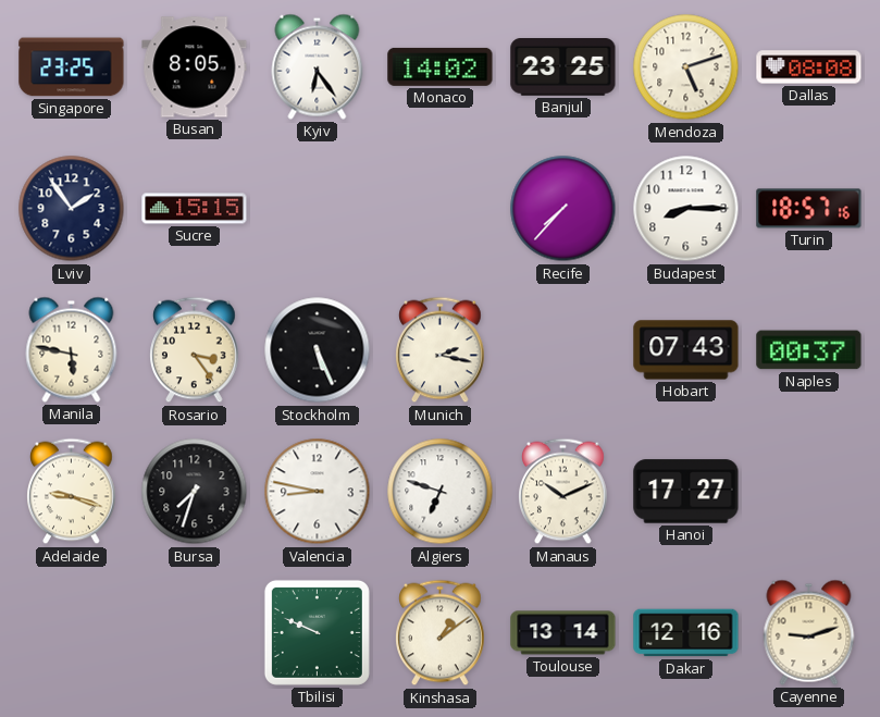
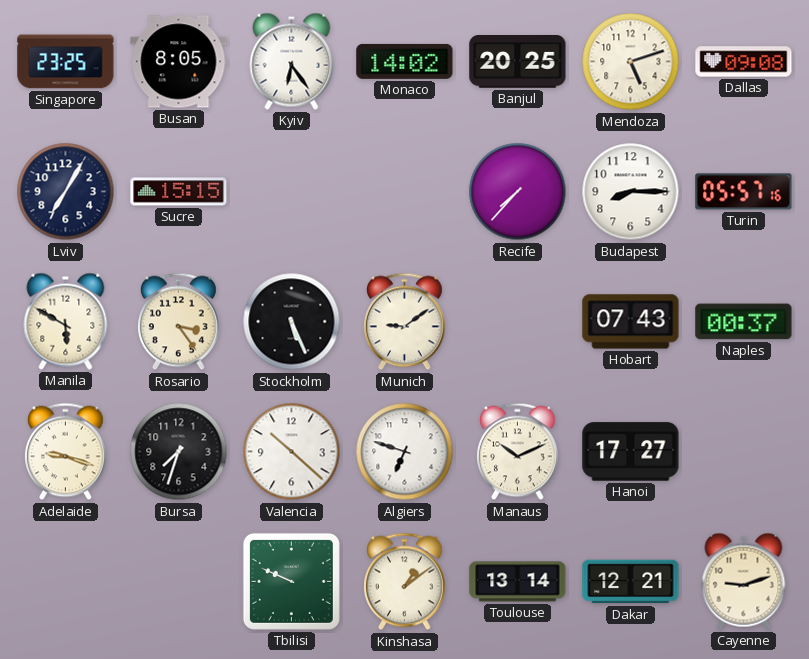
Banjul: 23:25 -> 20:25 (518, 62)
Dallas: 08:08 -> 09:08 (744, 62)
Lviv: 1:54 -> 7:05 (66, 192)
Turin: 18:57 -> 05:57 (744, 192)
Manila: 5:47 -> 5:50 (66, 321)
Munich: 2:17 -> 9:09 (405, 322)
Valencia: 8:47 -> 10:22 (292, 452)
Dakar: 12:16 -> 12:21 (631, 582)
